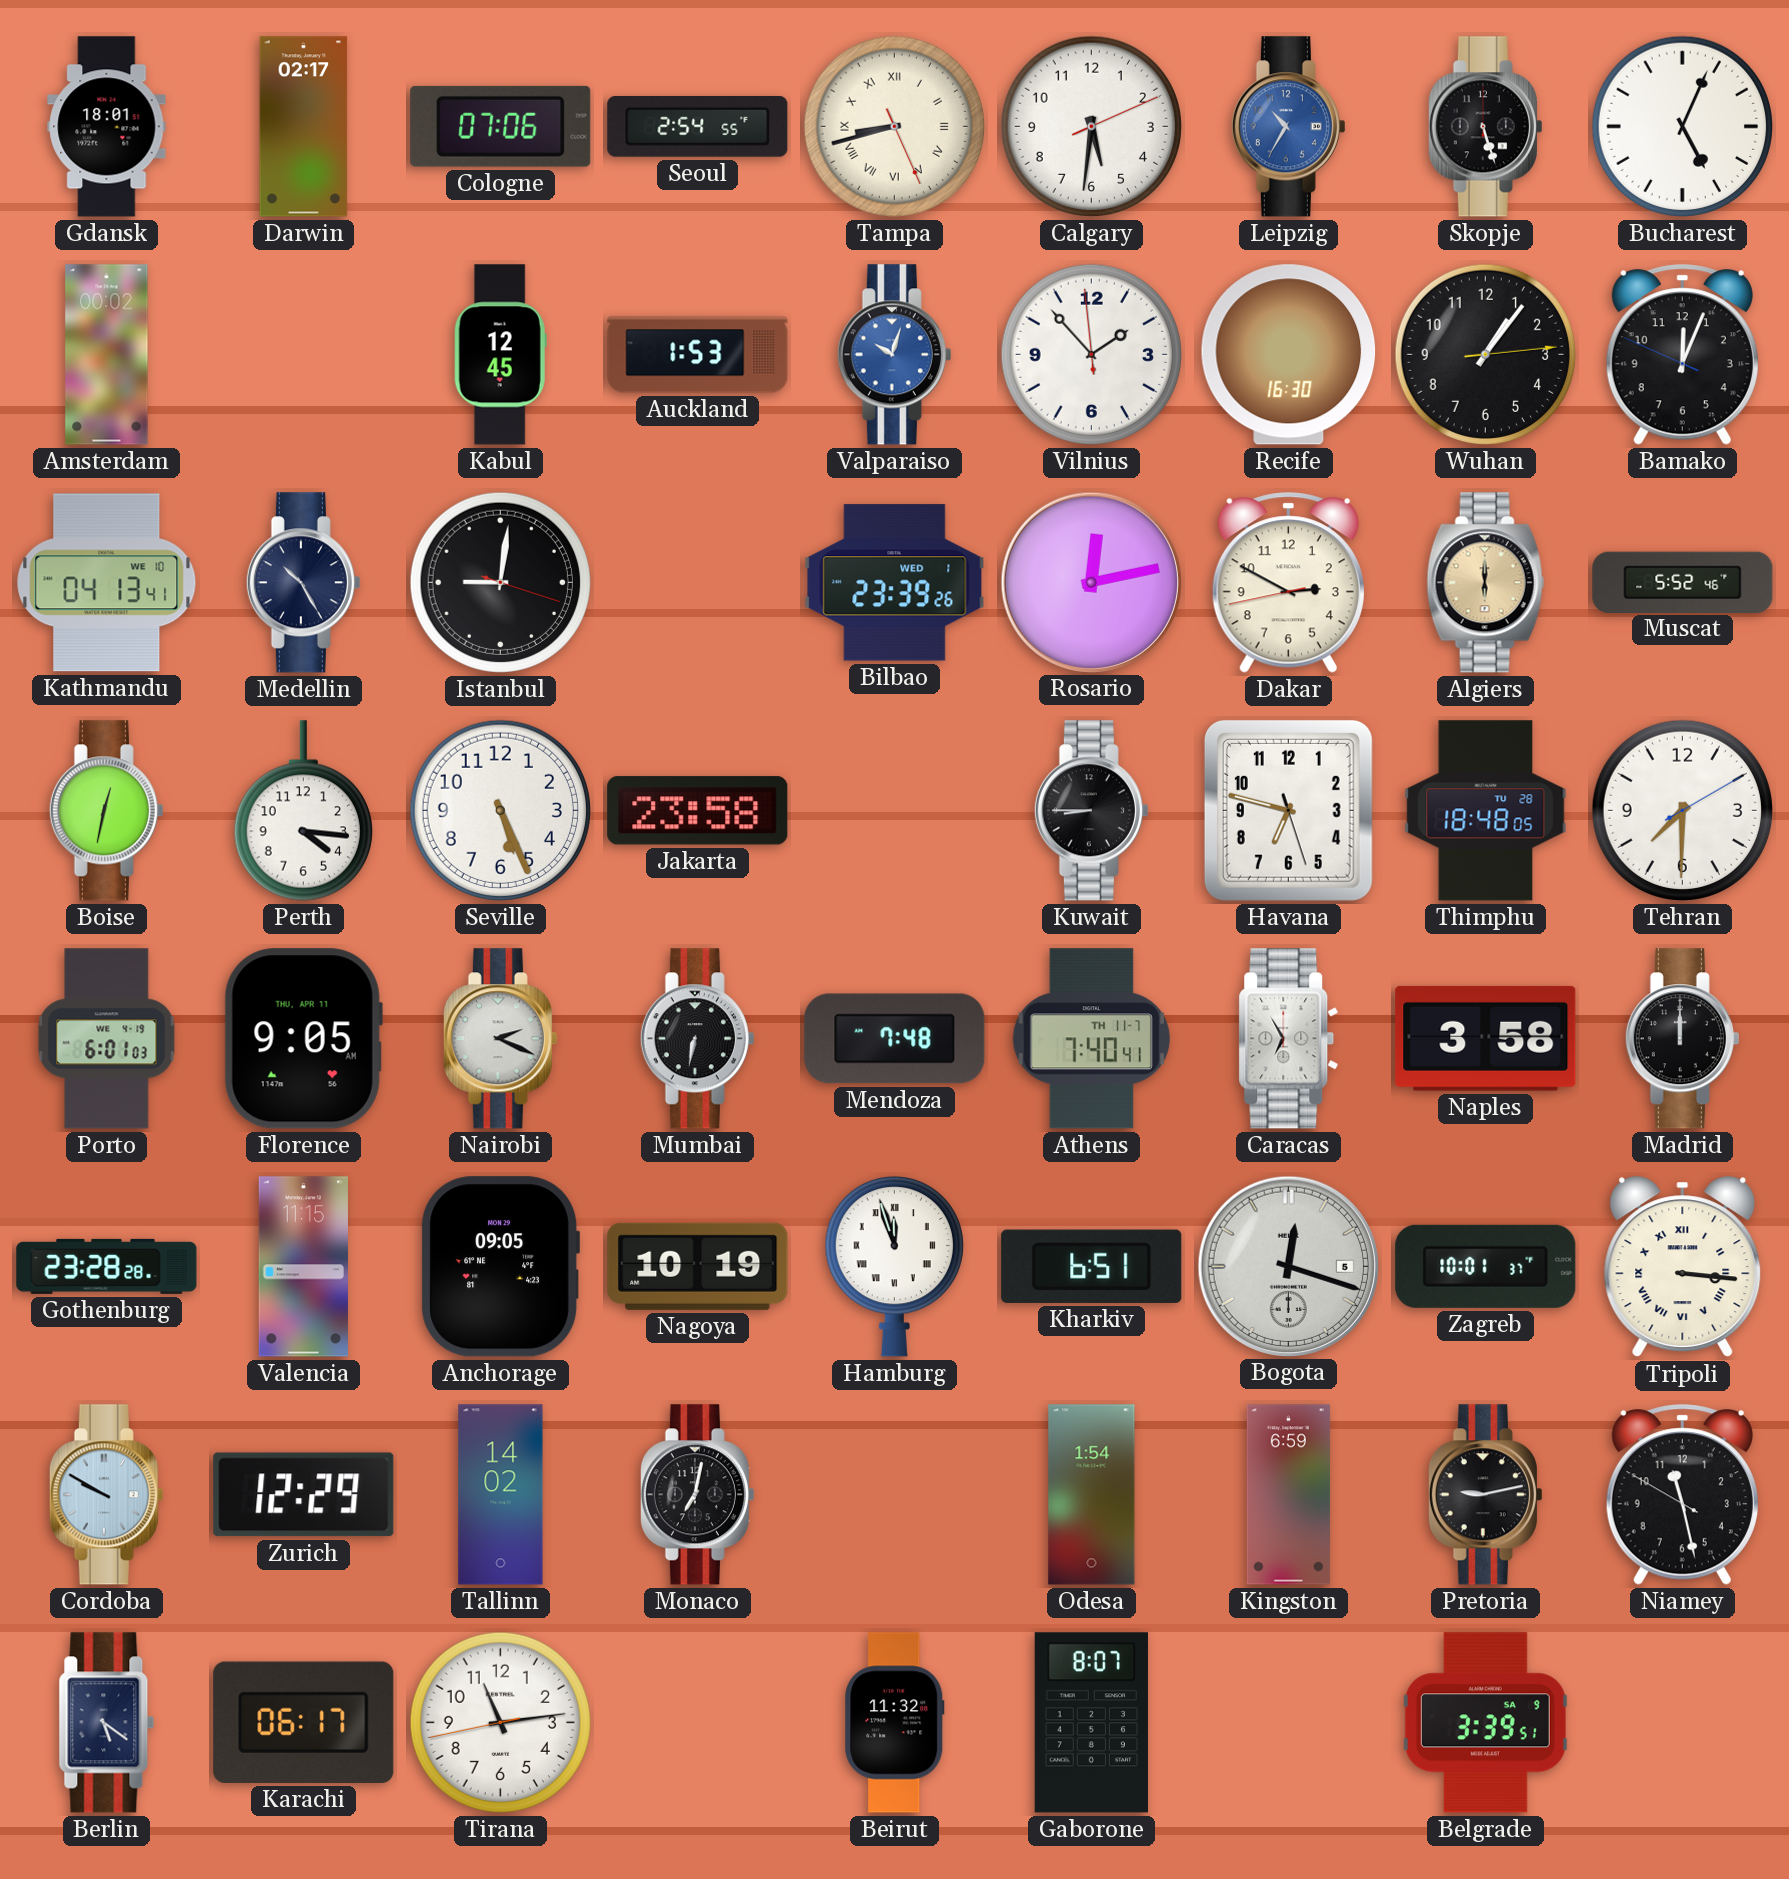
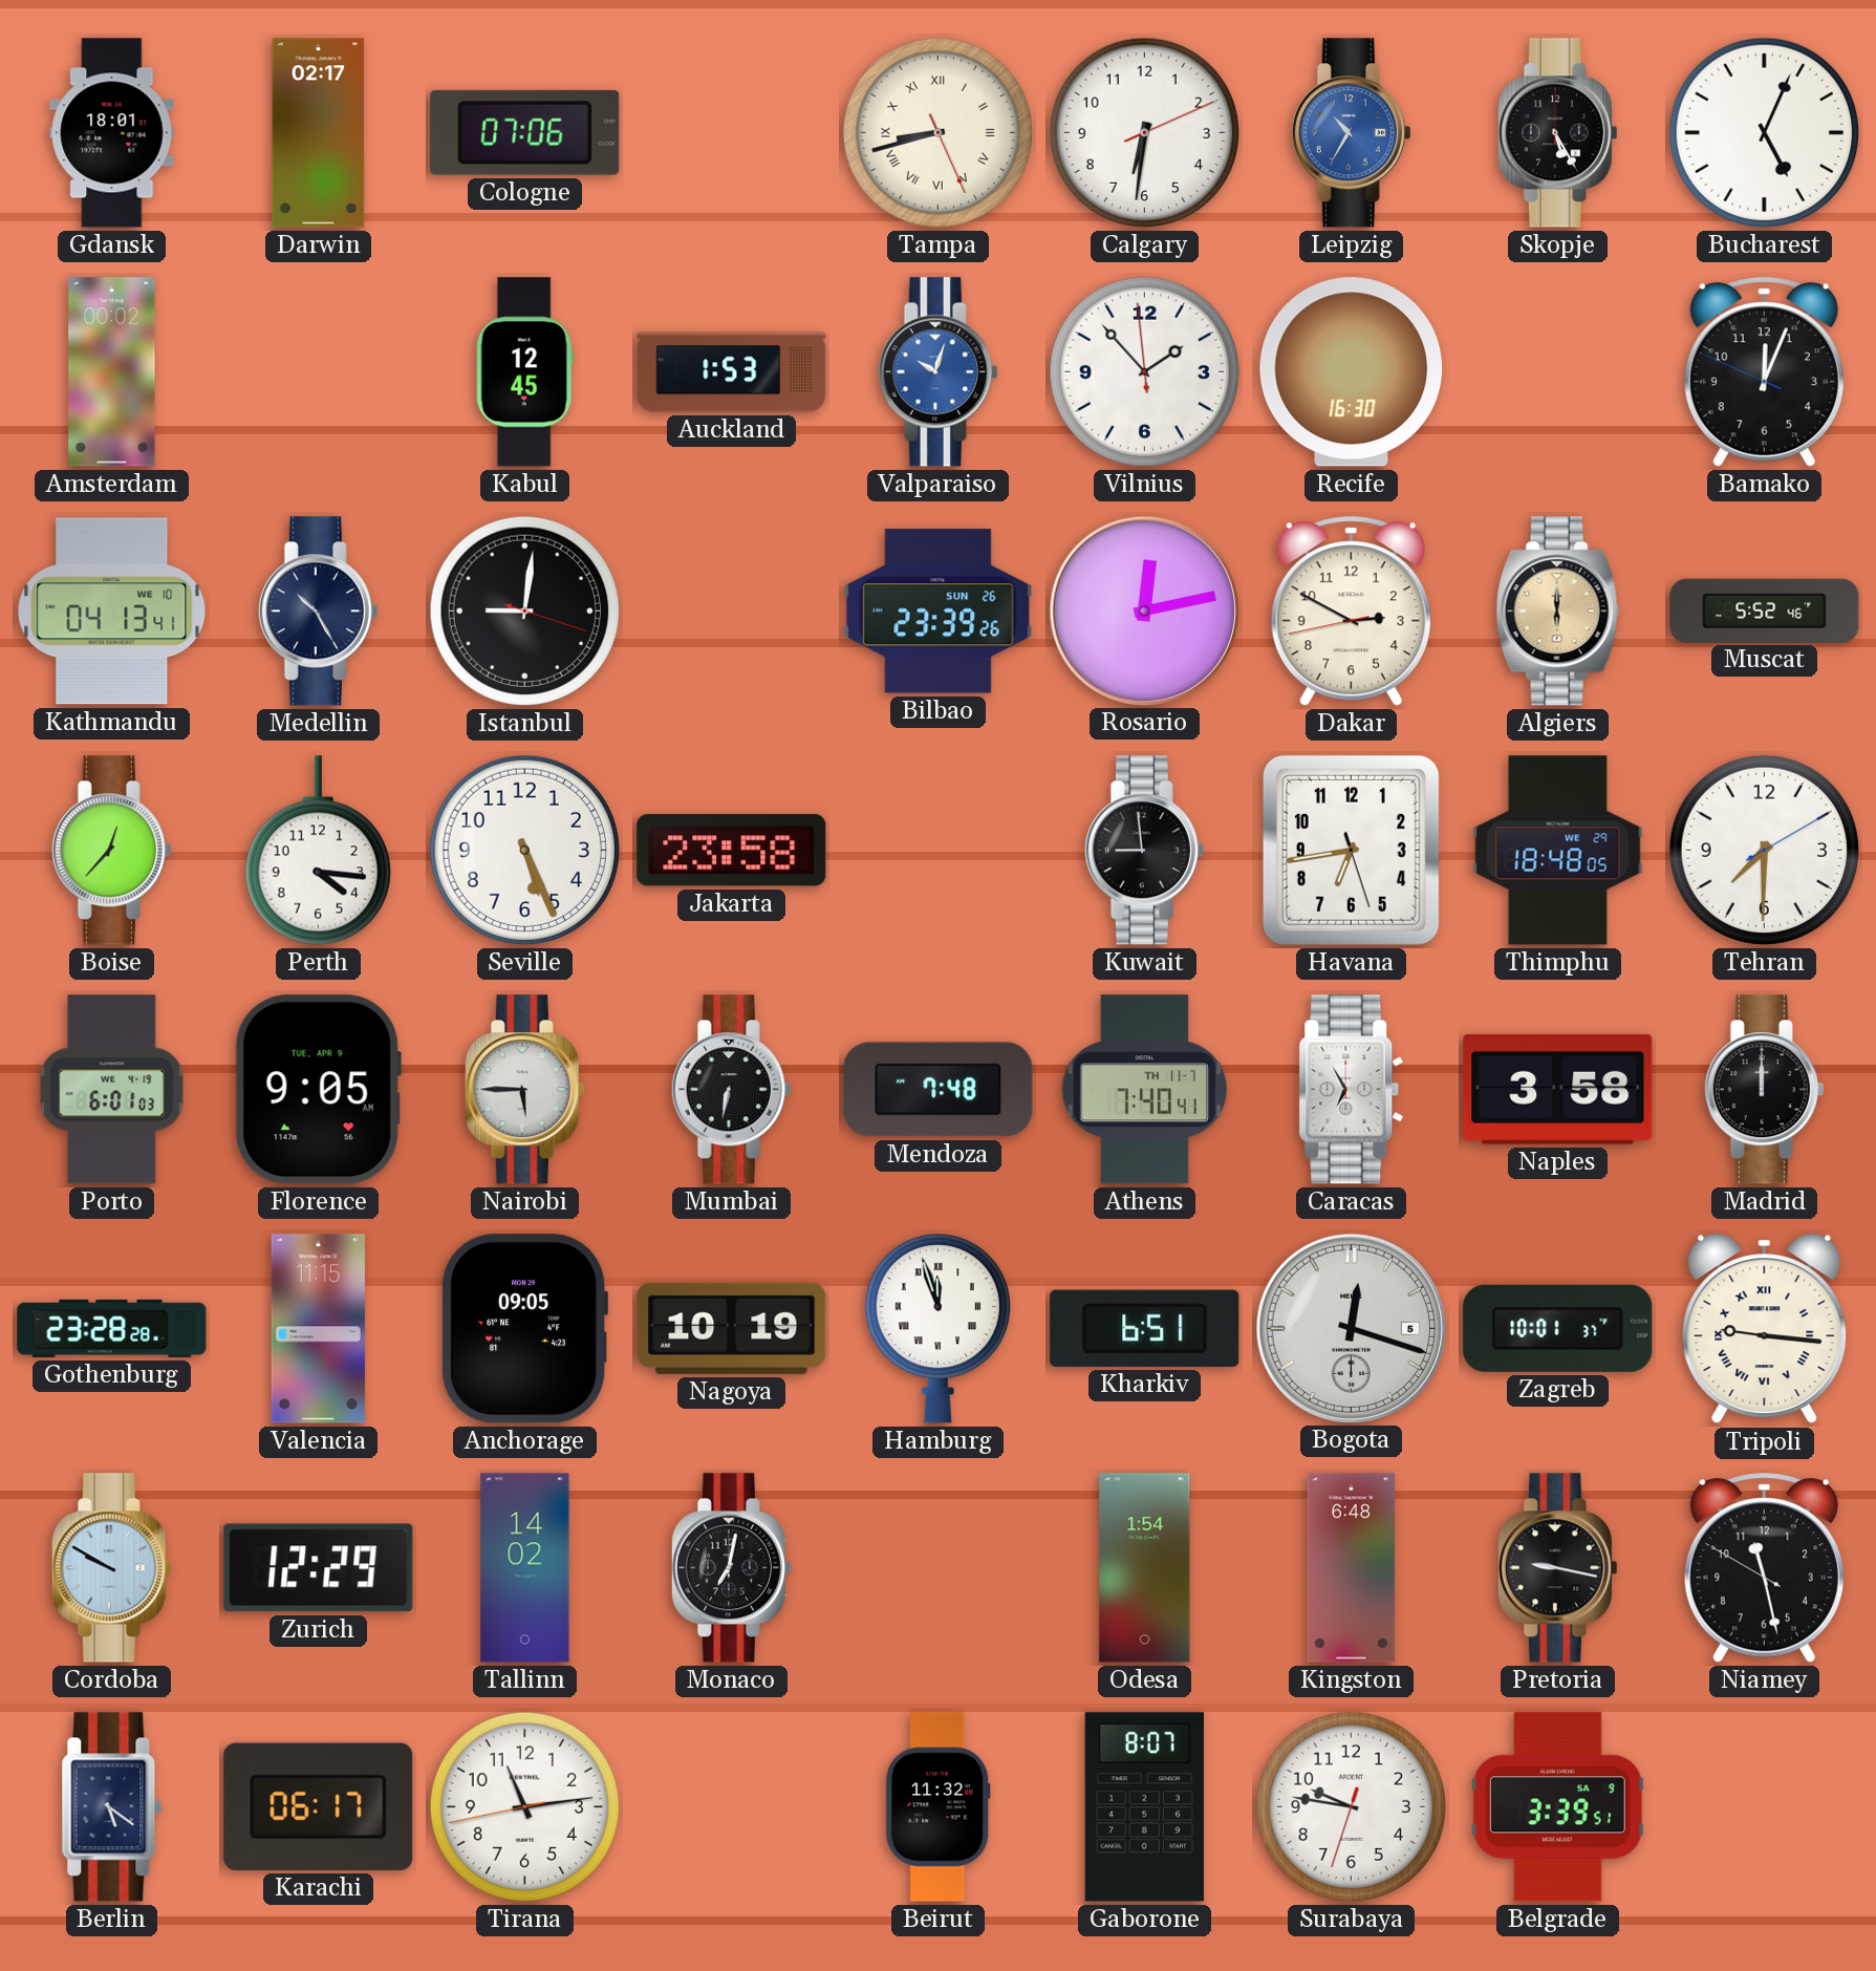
Seoul: 2:54 -> none (698, 126)
Calgary: 5:31 -> 6:31 (1144, 132)
Skopje: 5:27 -> 5:25 (1557, 133)
Wuhan: 1:06 -> none (1485, 354)
Bilbao date: WED 1 -> SUN 26 (939, 612)
Boise: 12:32 -> 12:37 (111, 851)
Kuwait: 8:45 -> 8:59 (1144, 851)
Havana: 6:47 -> 6:43 (1351, 850)
Thimphu date: TU 28 -> WE 29 (1558, 851)
Florence date: THU, APR 11 -> TUE, APR 9 (318, 1090)
Nairobi: 2:19 -> 5:45 (524, 1090)
Tripoli: 3:16 -> 9:16 (1765, 1329)
Kingston: 6:59 -> 6:48 (1351, 1568)
Pretoria: 9:13 -> 9:17 (1557, 1568)
Surabaya: none -> 9:46 (1351, 1806)
